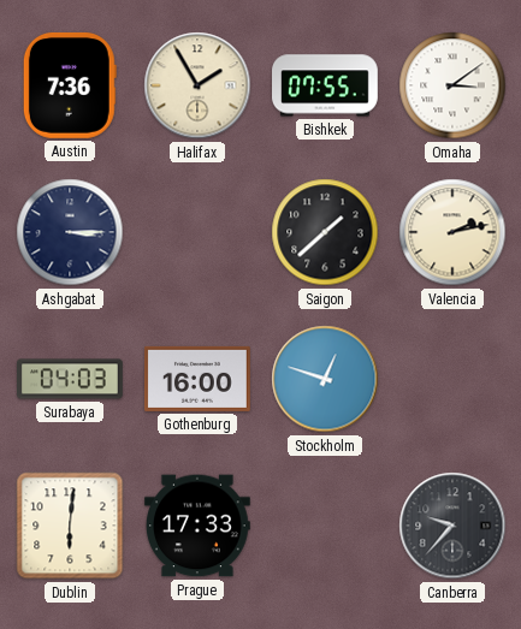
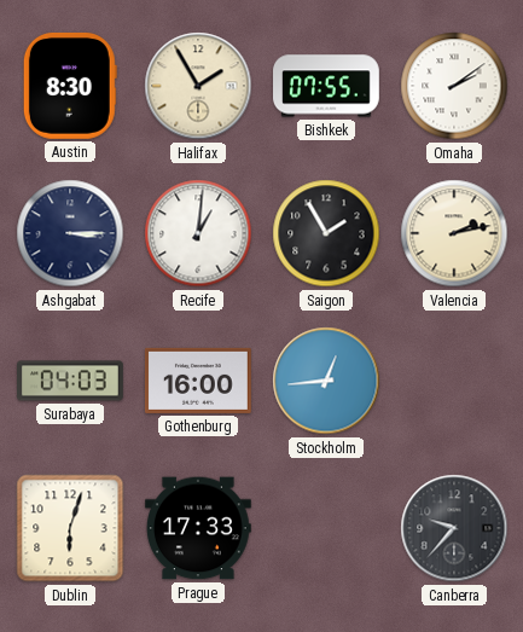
Austin: 7:36 -> 8:30 (70, 86)
Omaha: 3:09 -> 2:09 (454, 86)
Recife: none -> 1:01 (198, 233)
Saigon: 1:38 -> 1:55 (326, 233)
Stockholm: 12:48 -> 12:44 (326, 381)
Dublin: 6:01 -> 6:03 (70, 528)
